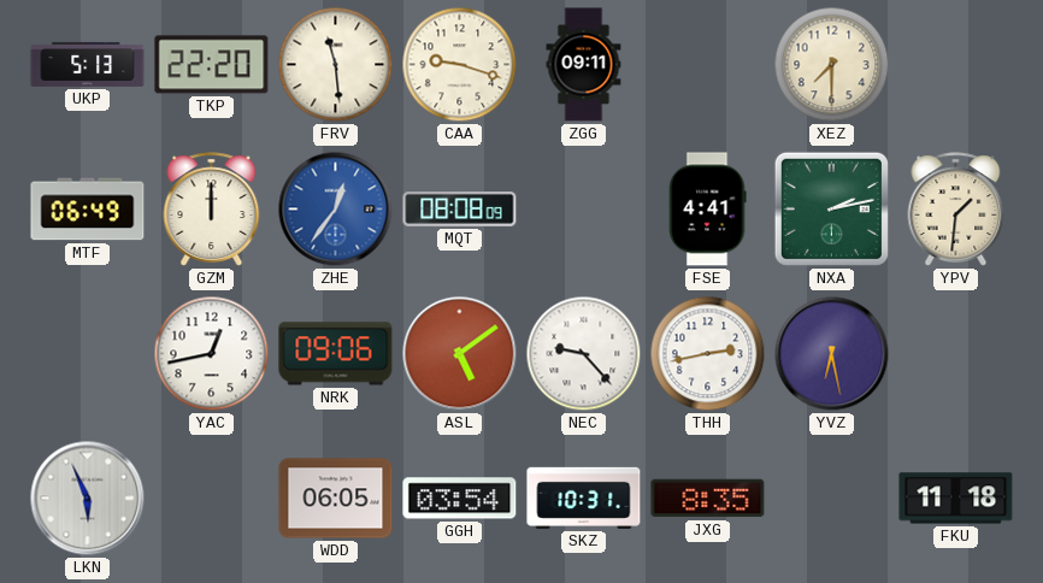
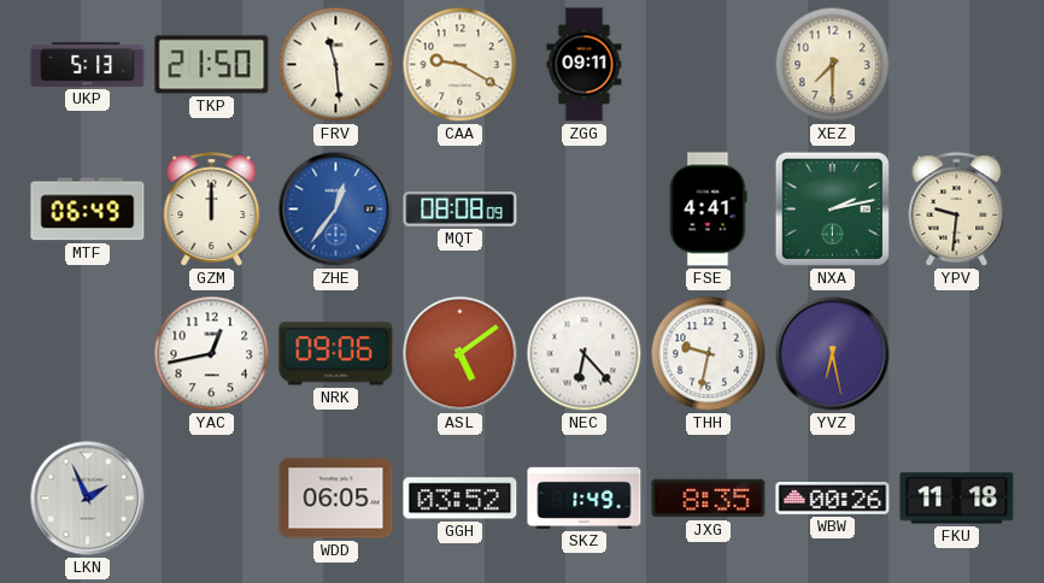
TKP: 22:20 -> 21:50 (212, 65)
CAA: 9:18 -> 9:20 (461, 65)
YPV: 1:31 -> 9:31 (957, 210)
NEC: 9:23 -> 6:23 (585, 354)
THH: 2:43 -> 9:32 (709, 354)
LKN: 5:56 -> 1:56 (88, 499)
GGH: 03:54 -> 03:52 (461, 499)
SKZ: 10:31 -> 1:49 (585, 497)
WBW: none -> 00:26 (833, 499)
